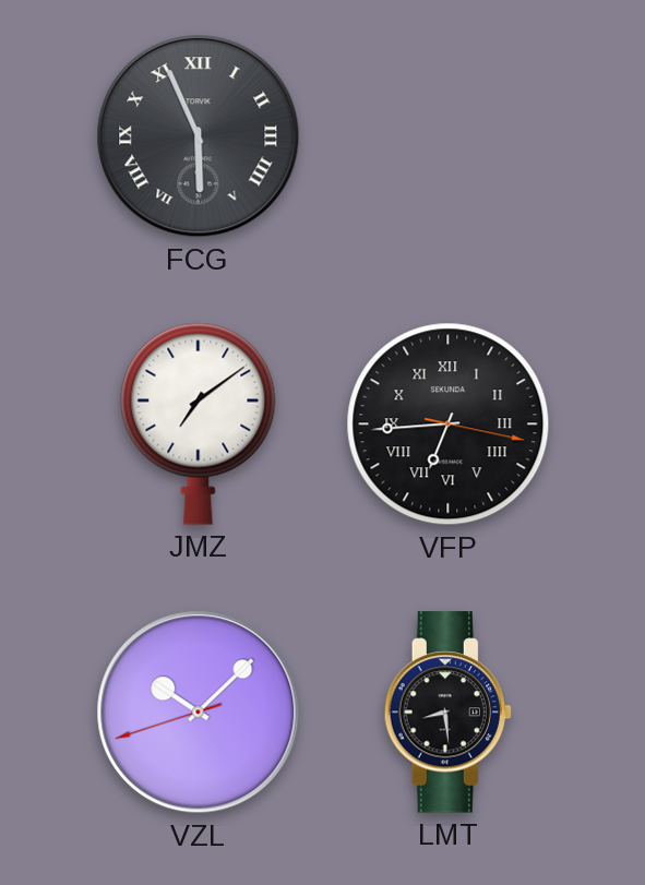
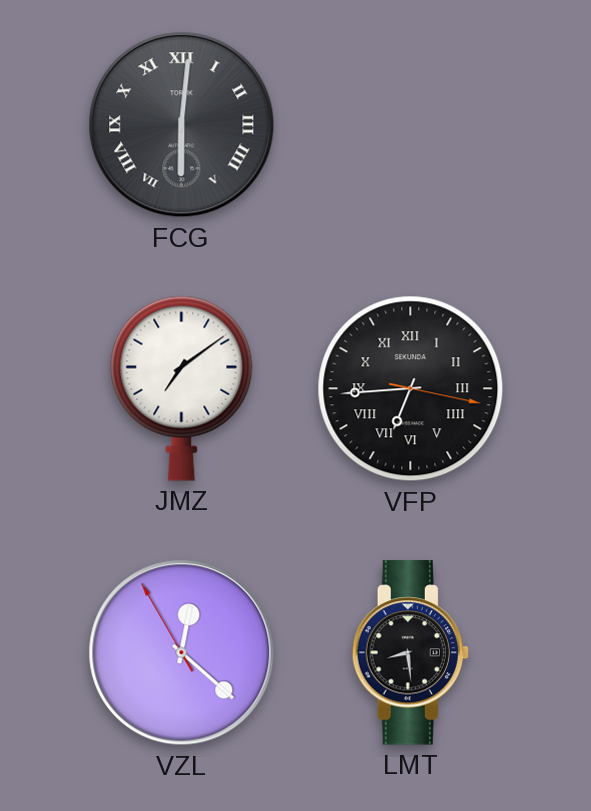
FCG: 5:56 -> 6:01 (182, 125)
VZL: 10:07 -> 12:21 (182, 653)
